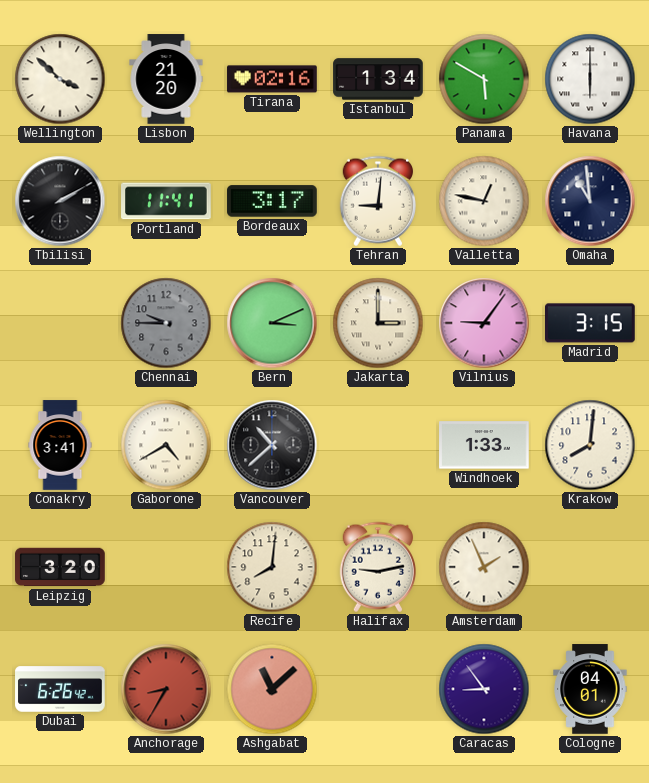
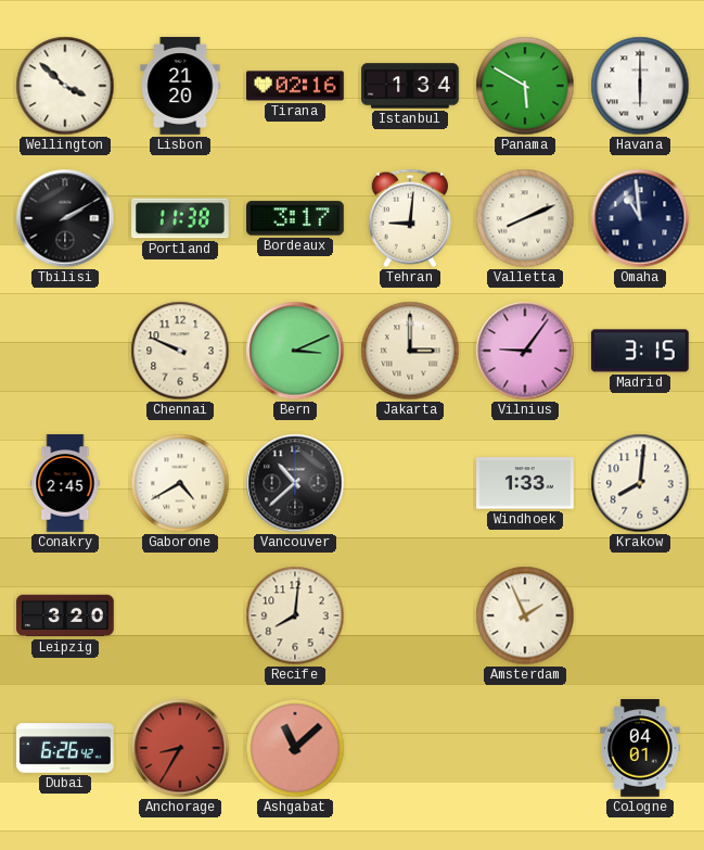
Portland: 11:41 -> 11:38 (180, 218)
Valletta: 12:47 -> 8:11 (525, 218)
Chennai: 9:45 -> 9:49 (180, 351)
Chennai dial: grey -> cream (180, 351)
Conakry: 3:41 -> 2:45 (65, 483)
Halifax: 9:13 -> none (377, 567)
Caracas: 8:54 -> none (484, 689)
